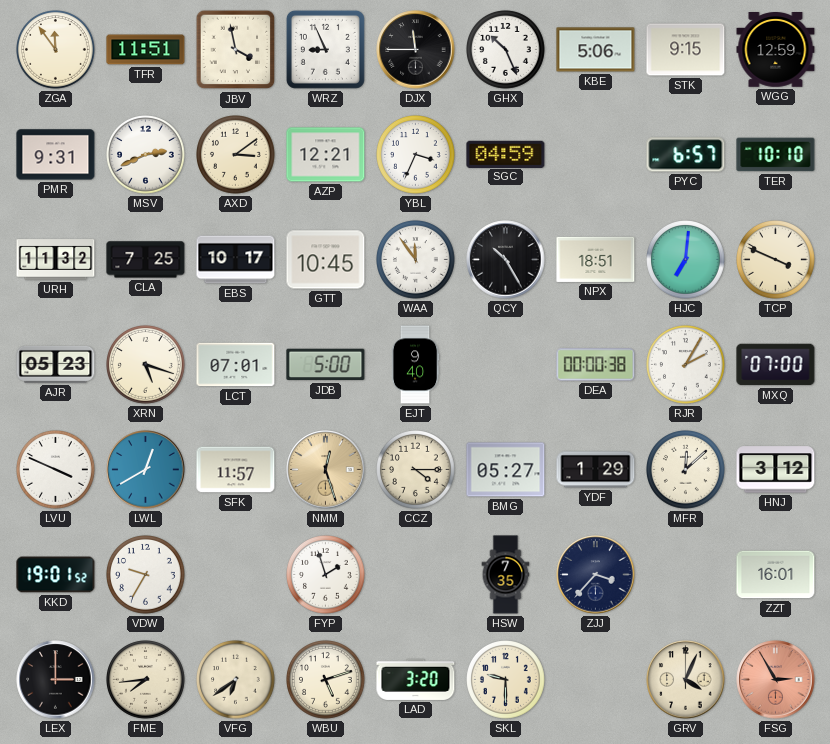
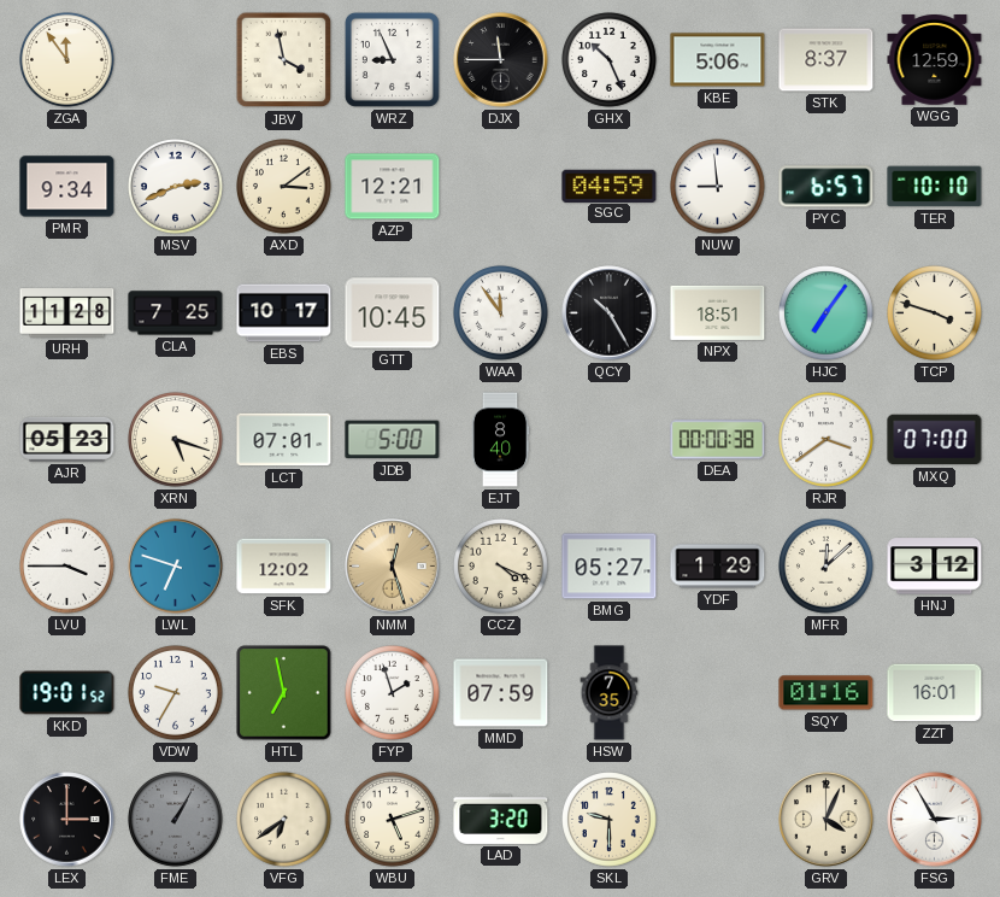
TFR: 11:51 -> none (146, 50)
STK: 9:15 -> 8:37 (827, 60)
PMR: 9:31 -> 9:34 (67, 187)
YBL: 3:34 -> none (416, 155)
NUW: none -> 8:59 (718, 187)
URH: 11:32 -> 11:28 (67, 313)
HJC: 7:01 -> 7:06 (827, 313)
TCP: 3:49 -> 3:48 (935, 313)
EJT: 9:40 -> 8:40 (500, 440)
RJR: 2:05 -> 3:39 (827, 440)
LVU: 3:49 -> 3:45 (67, 567)
LWL: 12:40 -> 6:48 (176, 567)
SFK: 11:57 -> 12:02 (284, 567)
CCZ: 4:15 -> 4:19 (501, 567)
HTL: none -> 6:58 (284, 693)
MMD: none -> 07:59 (501, 693)
ZJJ: 3:37 -> none (596, 575)
SQY: none -> 01:16 (827, 693)
FME: 7:44 -> 1:05 (176, 820)
FME dial: cream -> grey (176, 820)
FSG dial: salmon -> white (935, 820)
